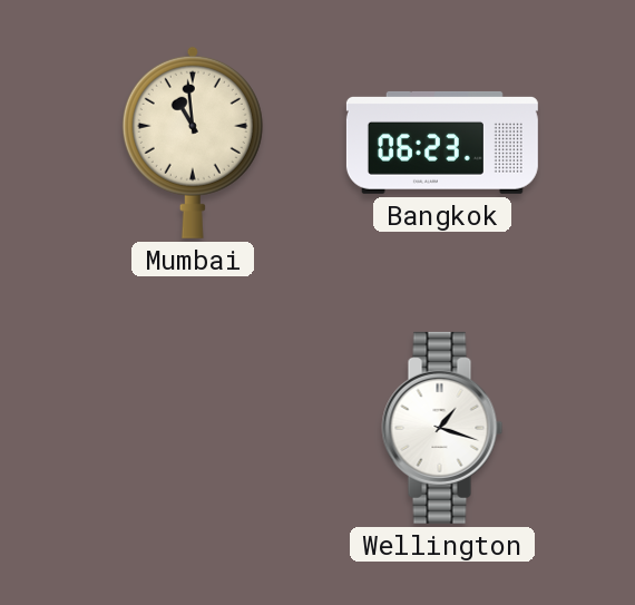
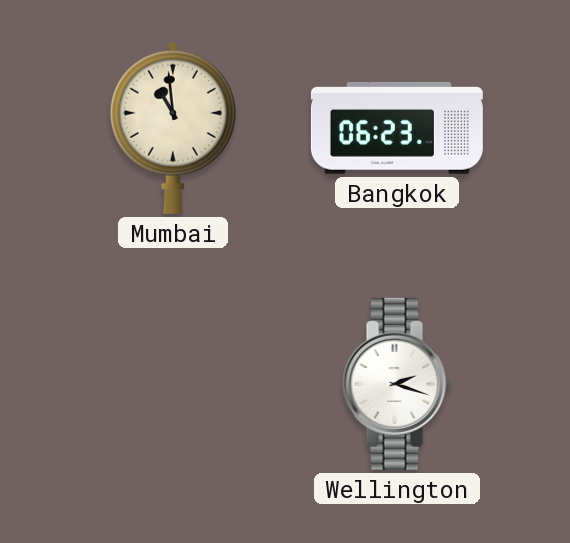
Wellington: 1:18 -> 2:18 (397, 384)
